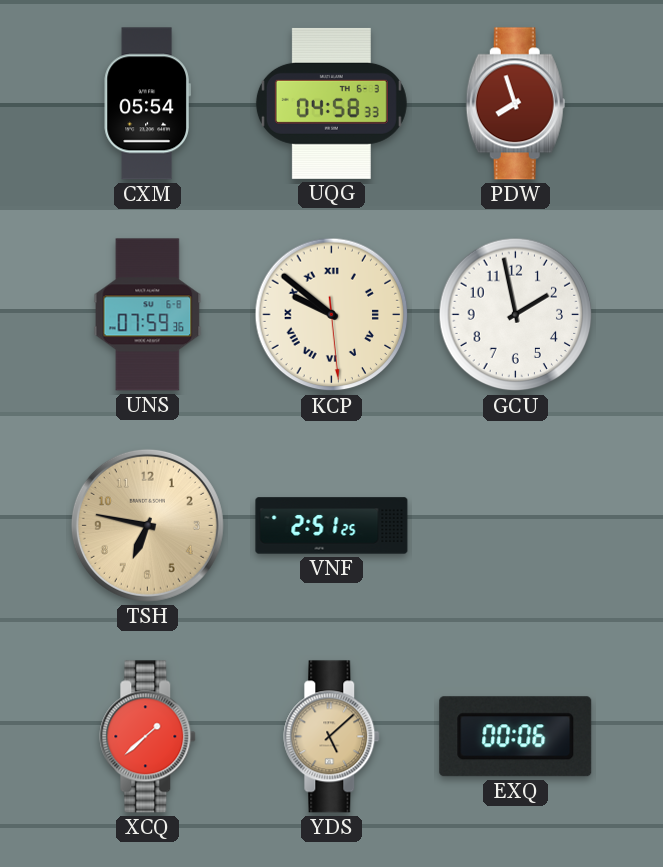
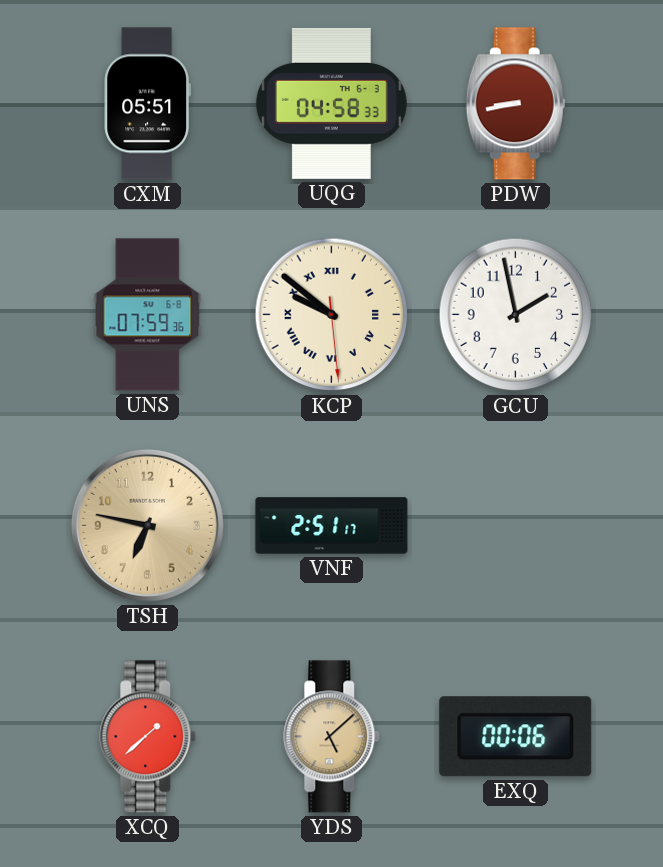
CXM: 05:54 -> 05:51 (147, 104)
PDW: 7:57 -> 8:43 (515, 104)
VNF: 2:51:25 -> 2:51:17 (332, 526)
